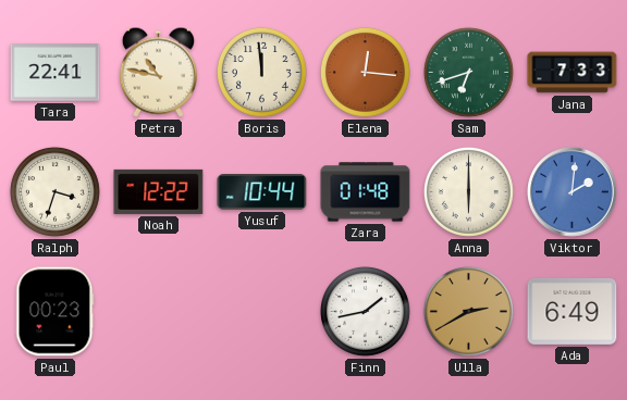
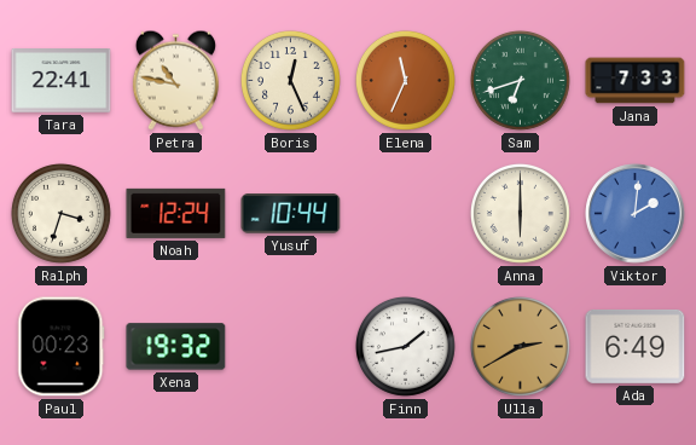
Boris: 11:59 -> 12:26 (290, 80)
Elena: 12:16 -> 11:34 (405, 80)
Noah: 12:22 -> 12:24 (176, 213)
Zara: 01:48 -> none (366, 192)
Xena: none -> 19:32 (176, 347)
